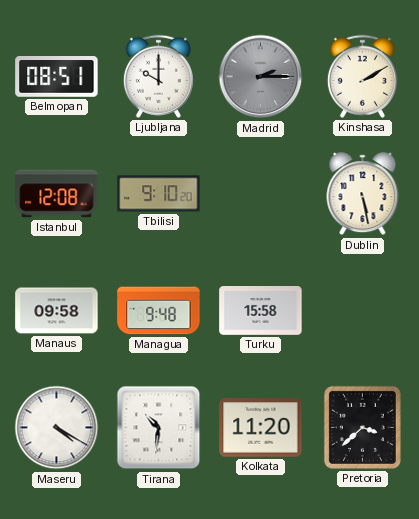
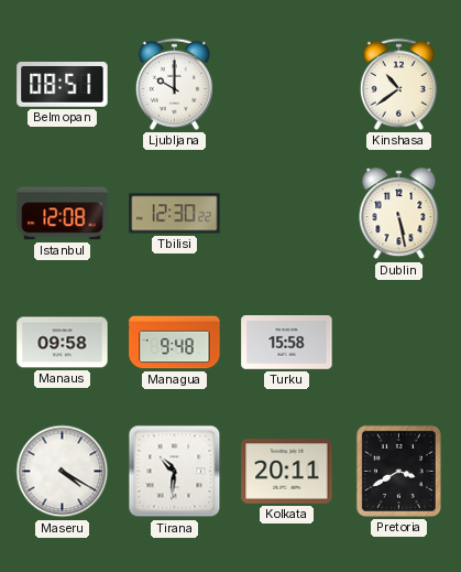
Madrid: 2:15 -> none (261, 77)
Kinshasa: 2:10 -> 10:39 (398, 84)
Tbilisi: 9:10 -> 12:30 (175, 214)
Kolkata: 11:20 -> 20:11 (287, 472)
Pretoria: 3:38 -> 3:40 (398, 471)
